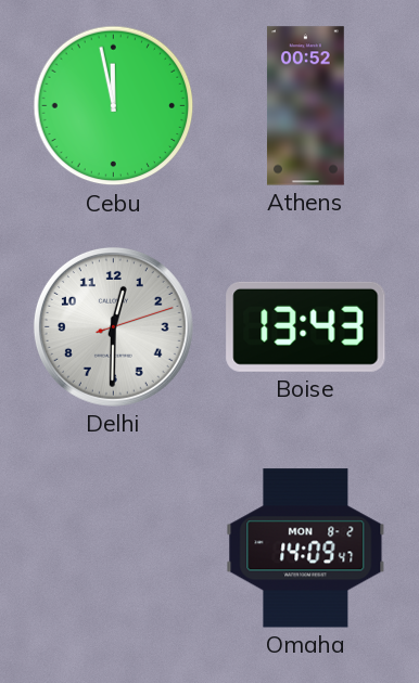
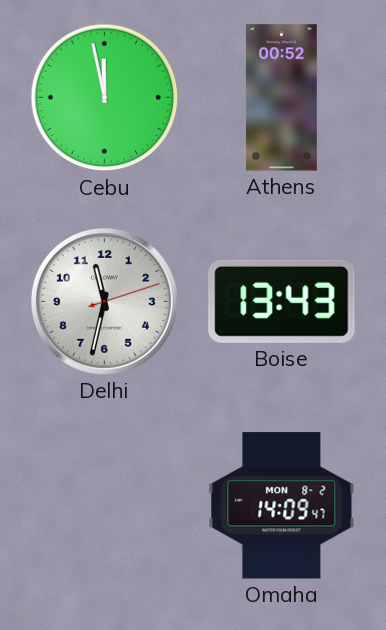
Delhi: 12:30 -> 11:32 (104, 301)
